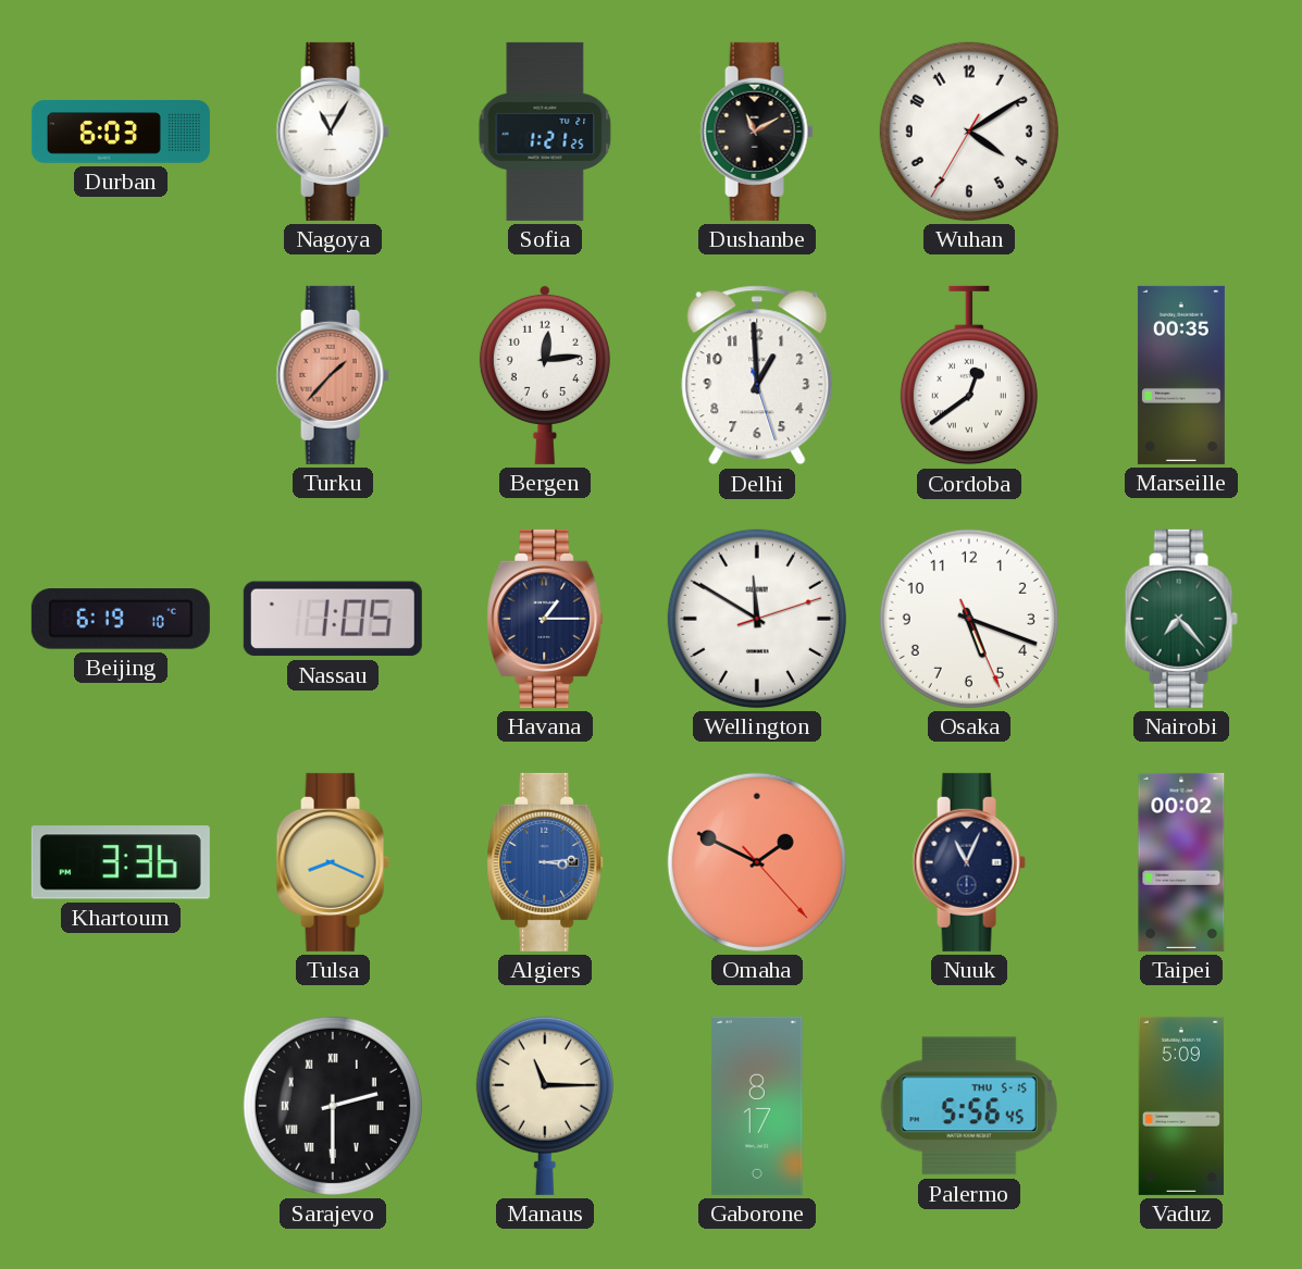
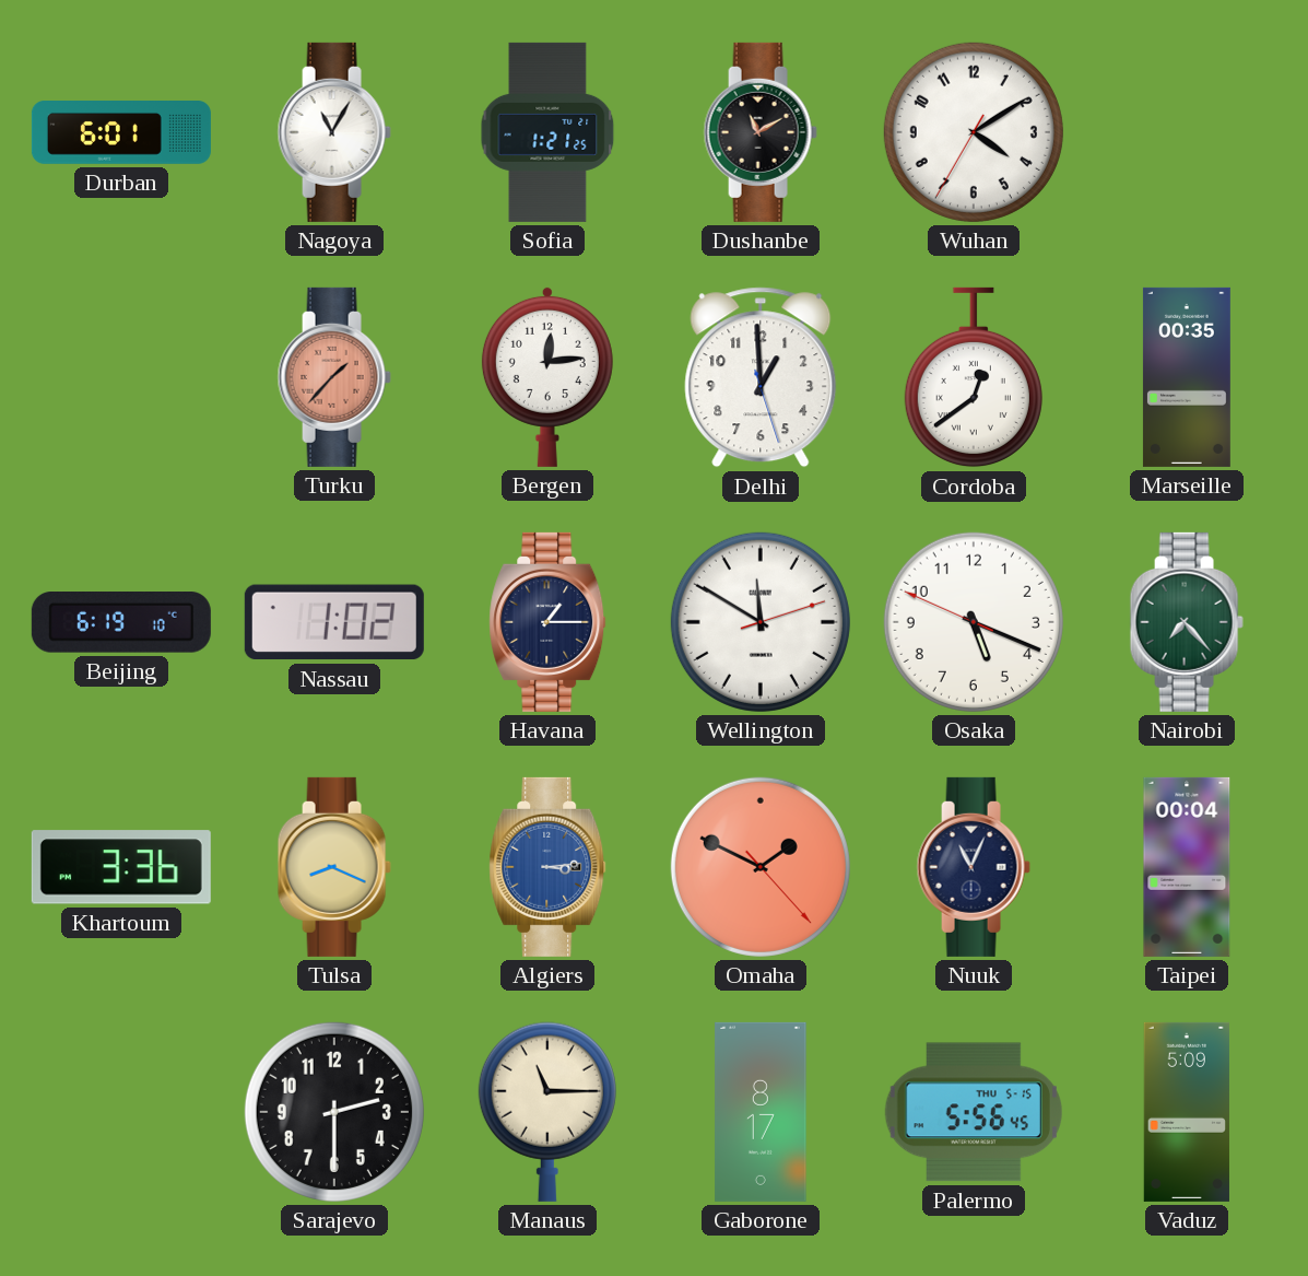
Durban: 6:03 -> 6:01 (121, 133)
Nassau: 1:05 -> 1:02 (334, 622)
Osaka: 5:18:26 -> 5:18:49 (974, 622)
Taipei: 00:02 -> 00:04 (1187, 867)
Sarajevo numerals: Roman -> Arabic (334, 1112)
